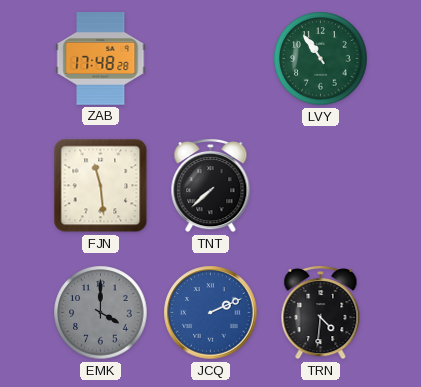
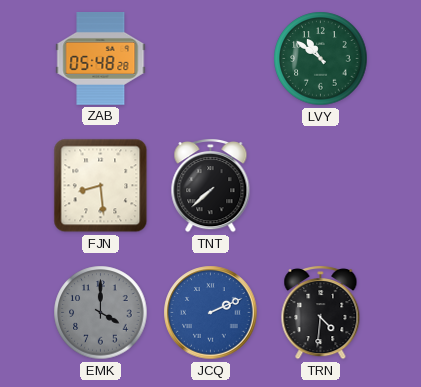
ZAB: 17:48 -> 05:48 (101, 59)
LVY: 10:54 -> 10:51 (321, 59)
FJN: 11:29 -> 8:29 (101, 186)
